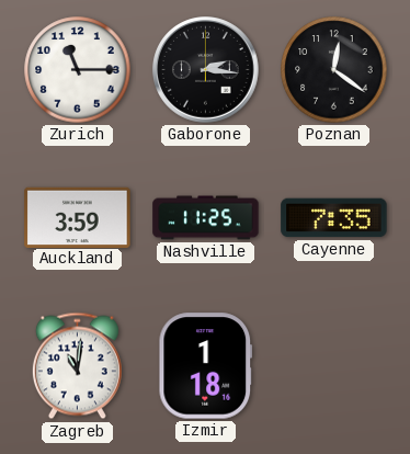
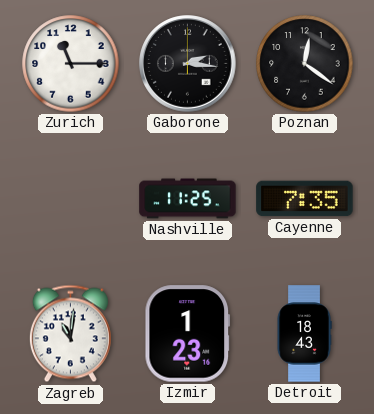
Auckland: 3:59 -> none (78, 217)
Izmir: 1:18 -> 1:23 (188, 334)
Detroit: none -> 18:43 (304, 334)
